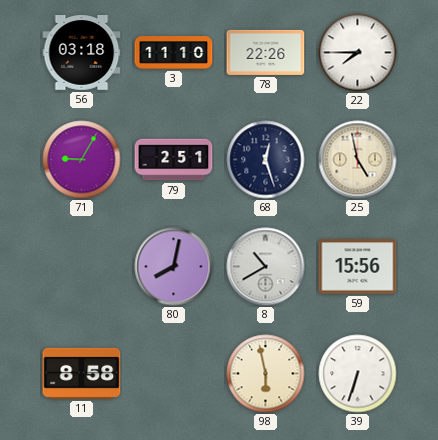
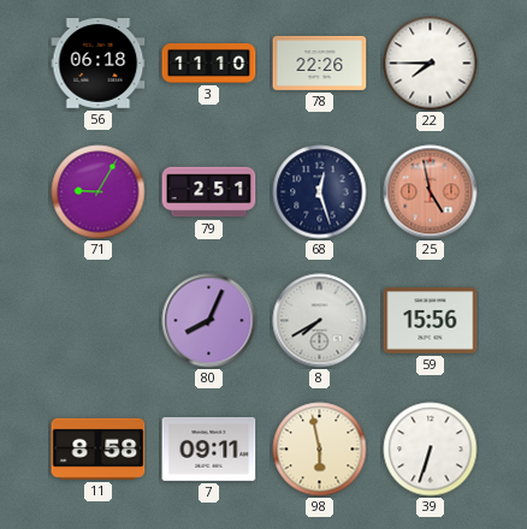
56: 03:18 -> 06:18 (99, 64)
25 dial: cream -> salmon (431, 192)
80: 8:02 -> 8:04 (209, 321)
8: 10:40 -> 7:40 (320, 321)
7: none -> 09:11 (209, 448)
